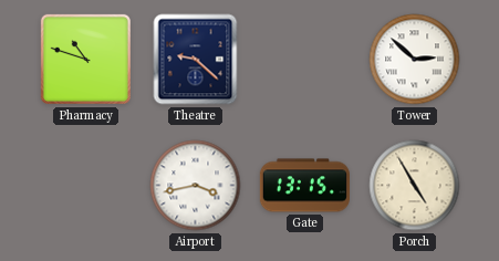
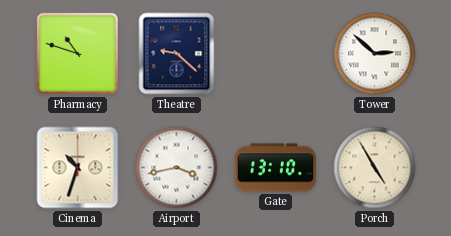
Cinema: none -> 10:33 (78, 168)
Gate: 13:15 -> 13:10 (275, 168)
